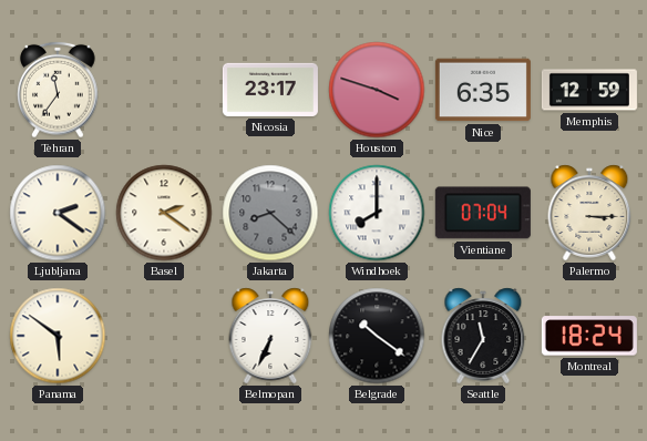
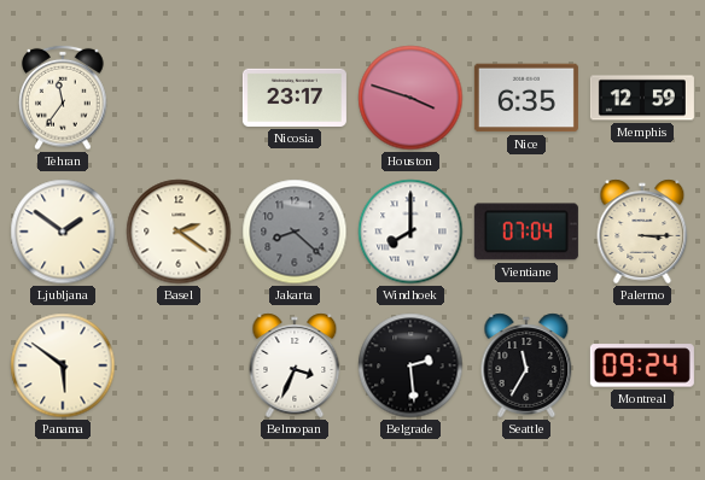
Ljubljana: 2:21 -> 1:51 (63, 232)
Belmopan: 6:34 -> 3:34 (295, 365)
Belgrade: 10:21 -> 2:29 (410, 365)
Montreal: 18:24 -> 09:24 (642, 365)
